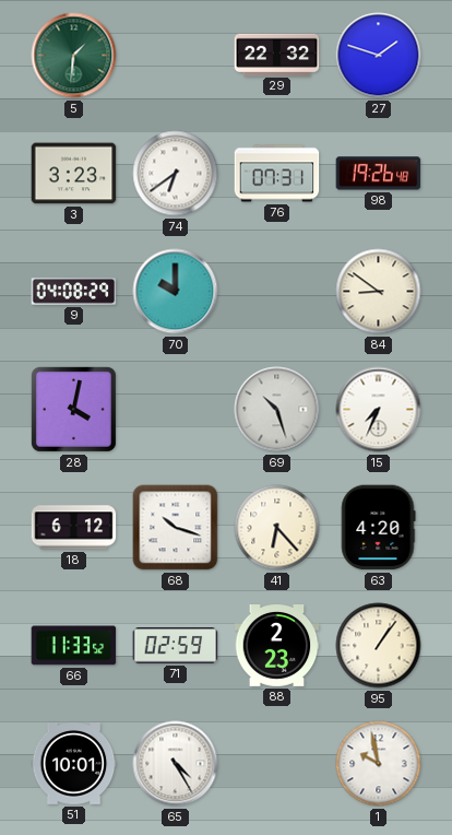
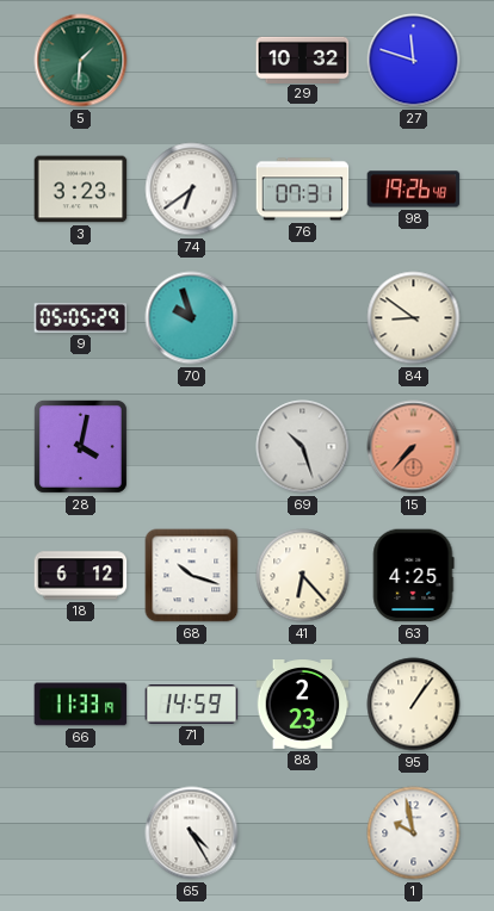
29: 22:32 -> 10:32 (303, 60)
27: 1:48 -> 11:48 (414, 61)
9: 04:08 -> 05:05 (81, 318)
70: 10:00 -> 9:57 (192, 318)
15: 7:34 -> 7:37 (414, 447)
15 dial: white -> salmon (414, 447)
63: 4:20 -> 4:25 (413, 576)
66: 11:33:52 -> 11:33:19 (81, 705)
71: 02:59 -> 14:59 (192, 705)
51: 10:01 -> none (74, 764)
